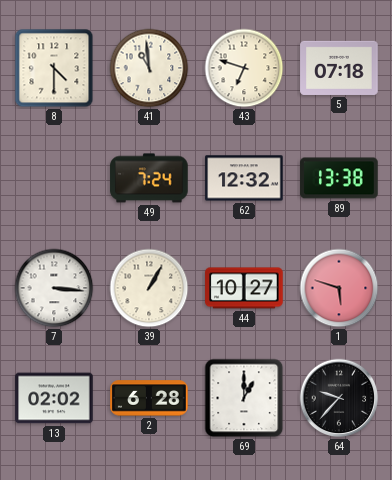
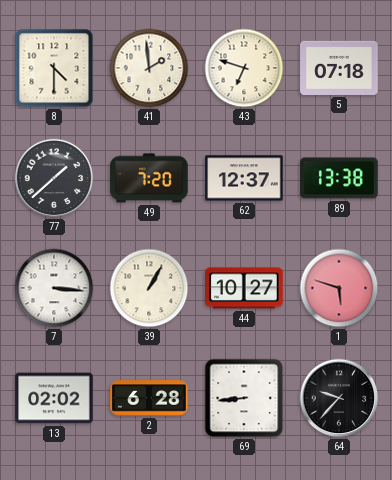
41: 10:59 -> 1:59 (149, 68)
77: none -> 1:38 (54, 178)
49: 7:24 -> 7:20 (149, 178)
62: 12:32 -> 12:37 (244, 178)
69: 1:00 -> 8:44 (244, 398)
